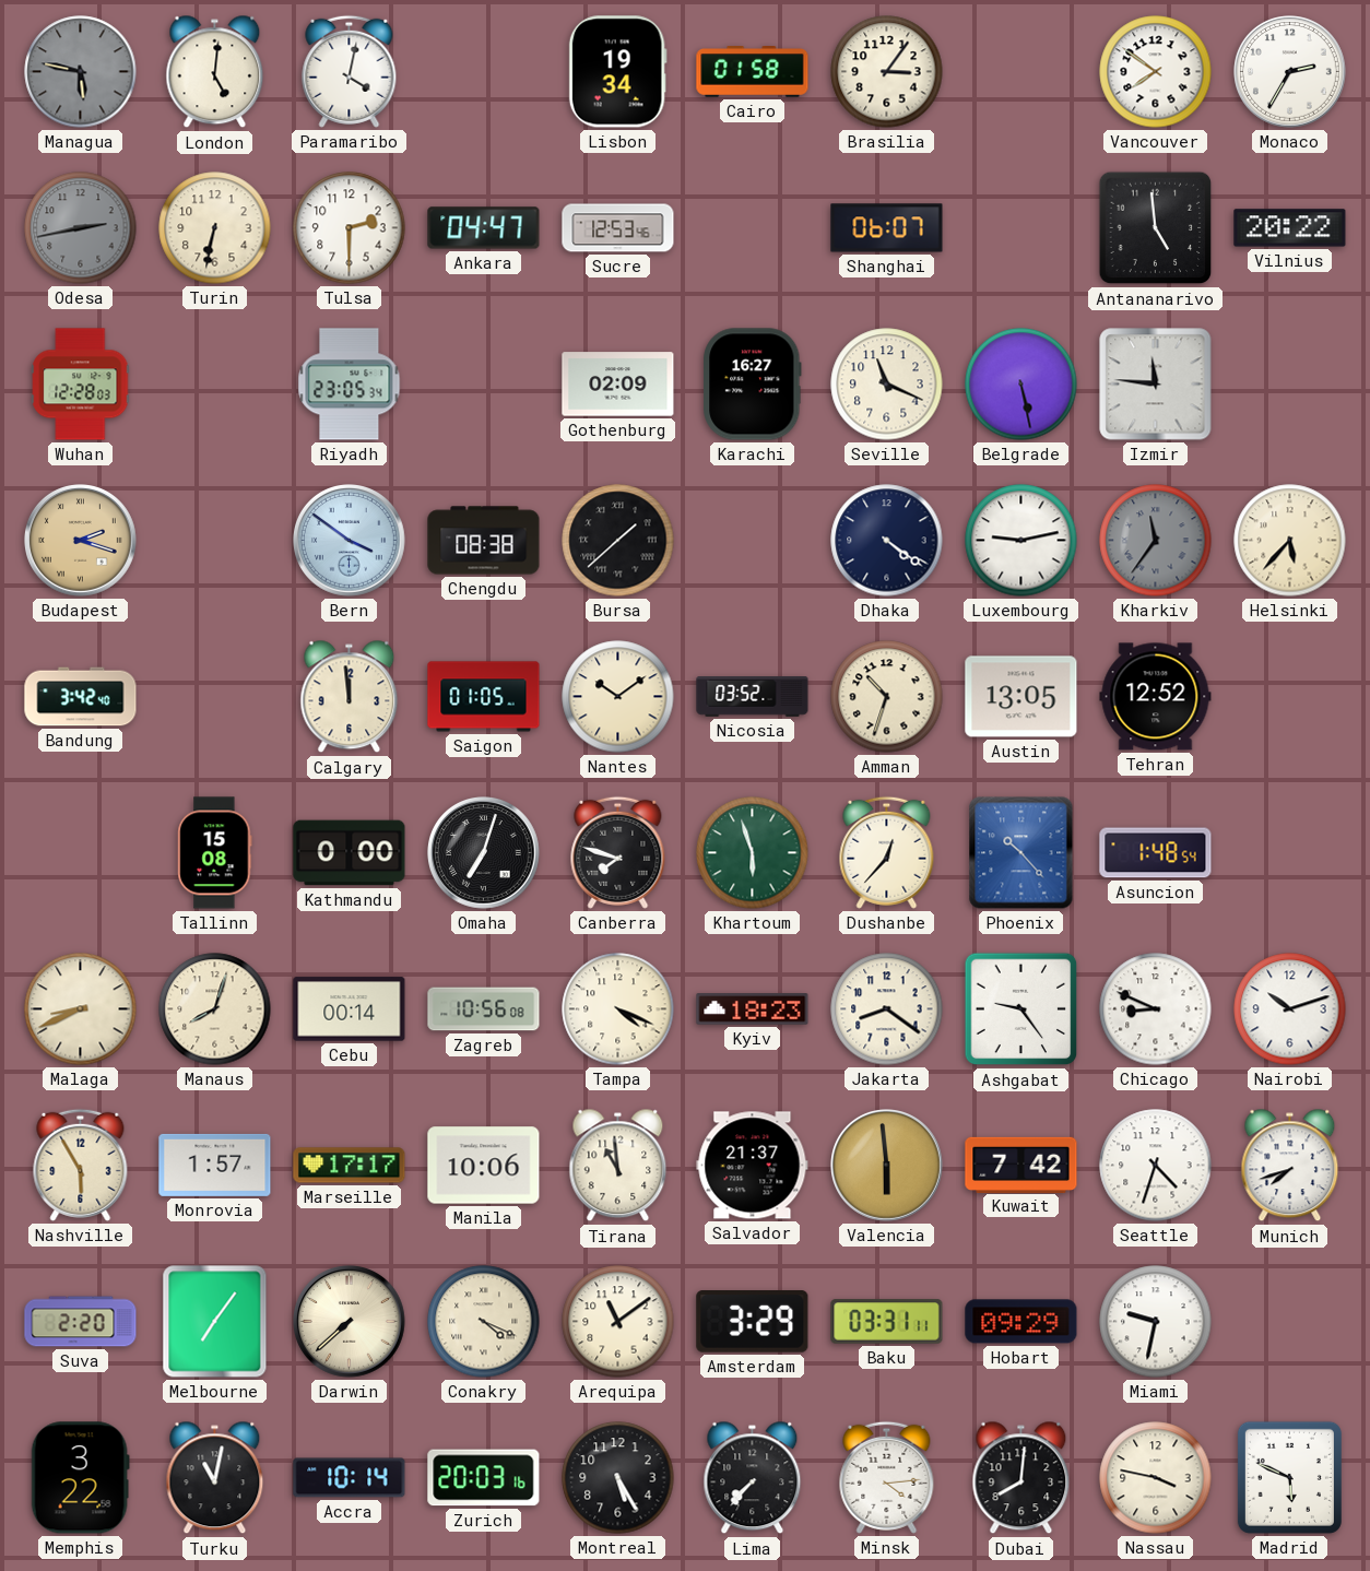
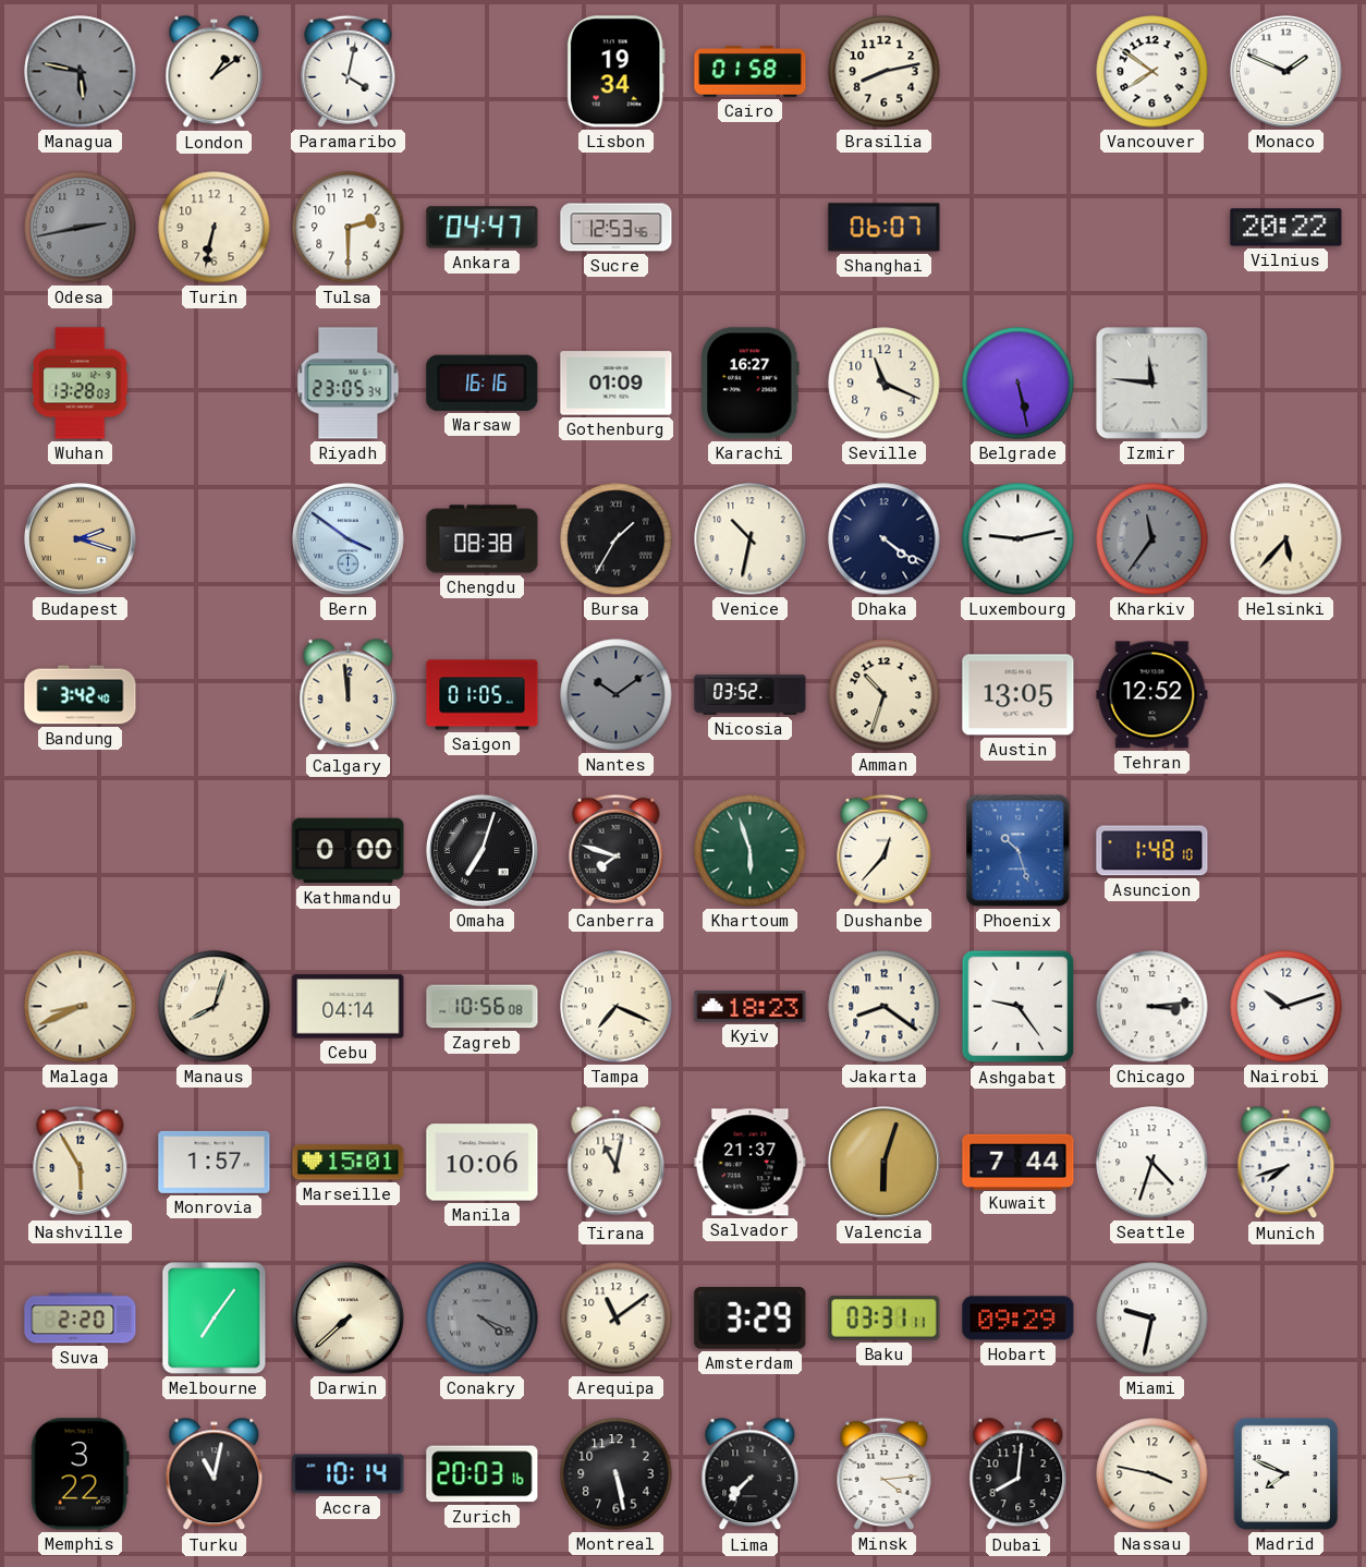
London: 5:01 -> 1:09 (215, 72)
Brasilia: 3:06 -> 8:13 (885, 72)
Monaco: 2:35 -> 1:49 (1286, 72)
Antananarivo: 4:59 -> none (1156, 228)
Wuhan: 12:28 -> 13:28 (81, 384)
Warsaw: none -> 16:16 (483, 382)
Gothenburg: 02:09 -> 01:09 (617, 384)
Bursa: 1:38 -> 1:35 (617, 539)
Venice: none -> 10:32 (751, 539)
Nantes dial: cream -> grey (617, 695)
Tallinn: 15:08 -> none (215, 853)
Phoenix: 10:23 -> 10:27 (1019, 851)
Asuncion: 1:48:54 -> 1:48:10 (1152, 851)
Cebu: 00:14 -> 04:14 (349, 1007)
Tampa: 4:19 -> 7:19 (617, 1007)
Chicago: 8:49 -> 3:14 (1152, 1007)
Marseille: 17:17 -> 15:01 (349, 1163)
Tirana: 10:59 -> 11:02 (617, 1163)
Valencia: 5:59 -> 6:03 (885, 1163)
Kuwait: 7:42 -> 7:44 (1019, 1162)
Conakry dial: cream -> grey (483, 1319)
Montreal: 5:25 -> 5:28 (617, 1474)
Madrid: 5:49 -> 7:49 (1285, 1473)
